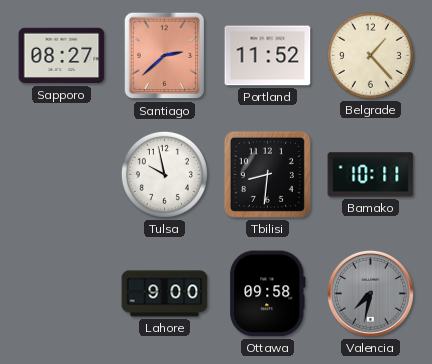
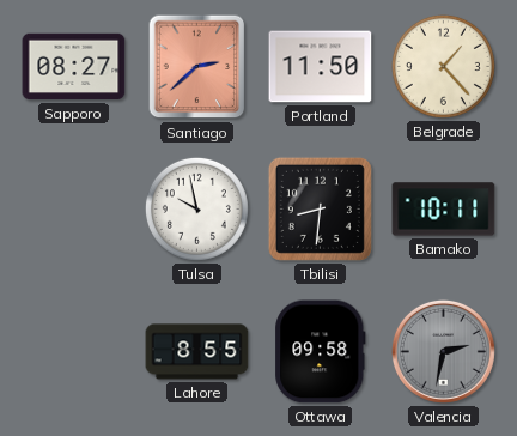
Portland: 11:52 -> 11:50 (321, 67)
Lahore: 9:00 -> 8:55 (197, 352)
Valencia: 7:32 -> 2:32 (443, 351)
